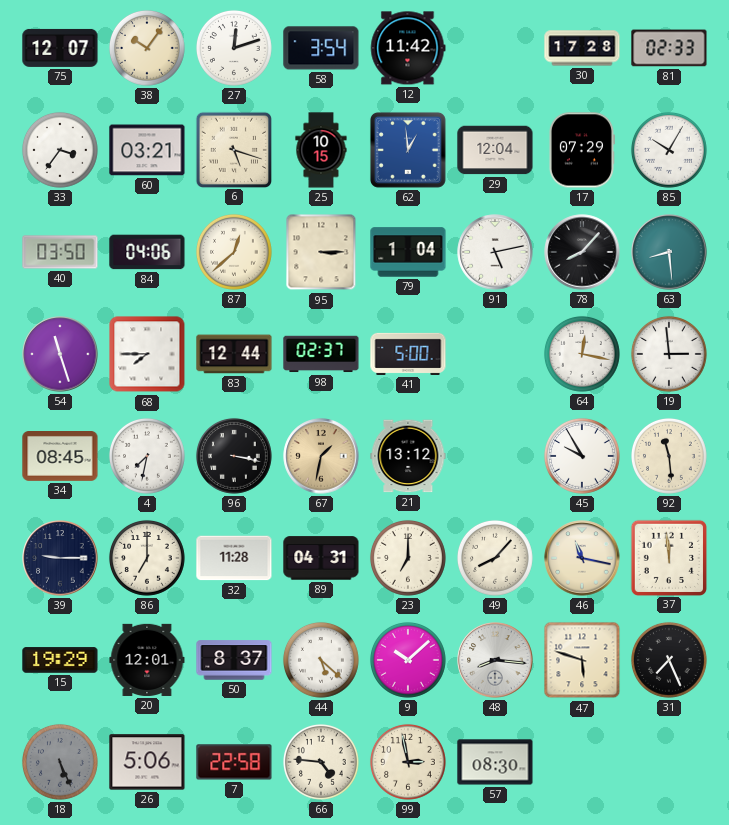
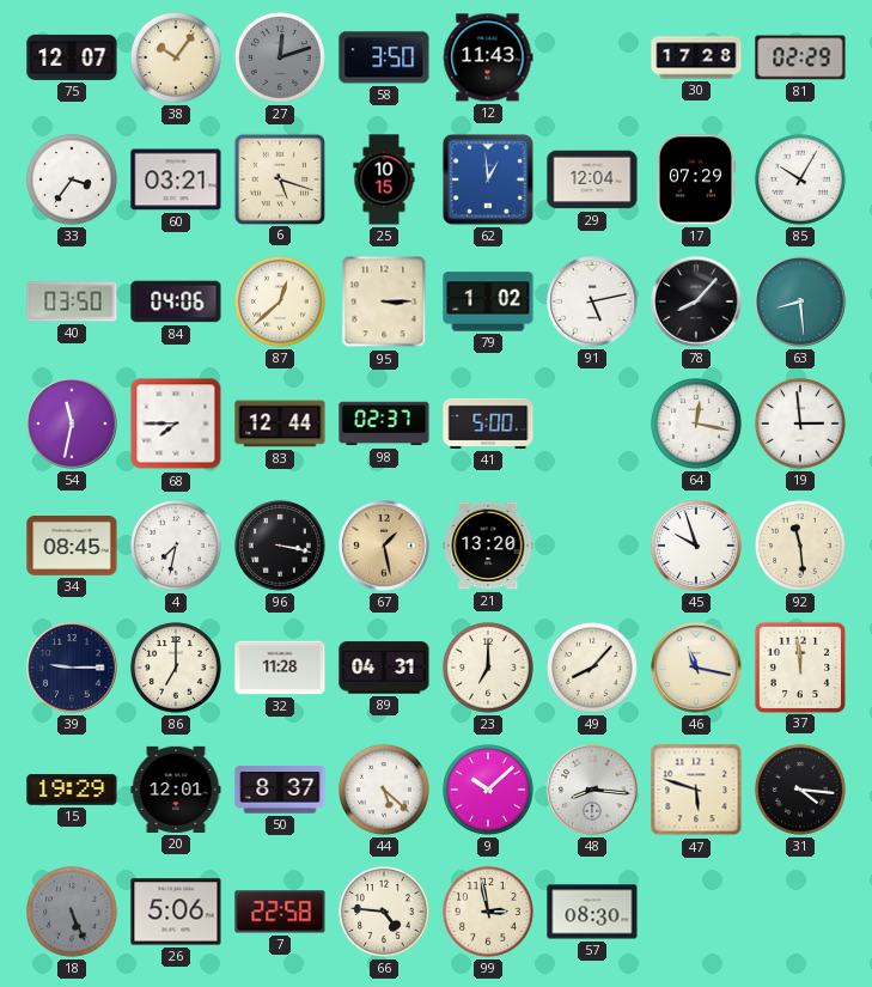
27 dial: white -> grey (280, 57)
58: 3:54 -> 3:50 (384, 57)
12: 11:42 -> 11:43 (488, 57)
81: 02:33 -> 02:29 (800, 57)
79: 1:04 -> 1:02 (488, 301)
54: 11:27 -> 11:32 (72, 424)
67: 1:32 -> 1:28 (384, 546)
21: 13:12 -> 13:20 (488, 546)
45: 9:55 -> 9:57 (696, 546)
31: 7:26 -> 4:16 (800, 790)
